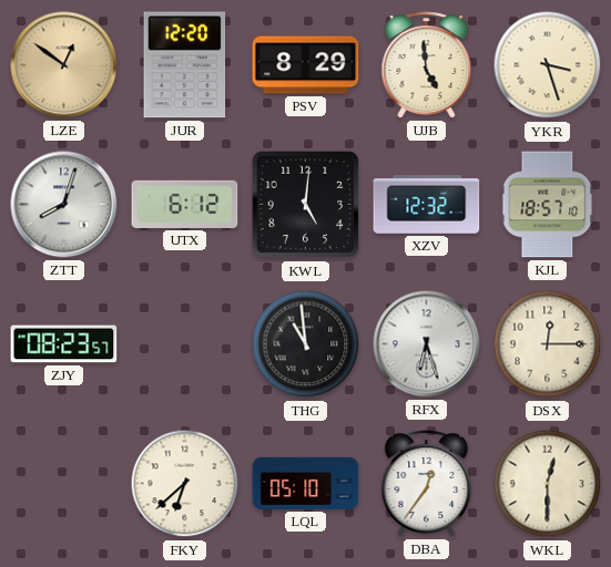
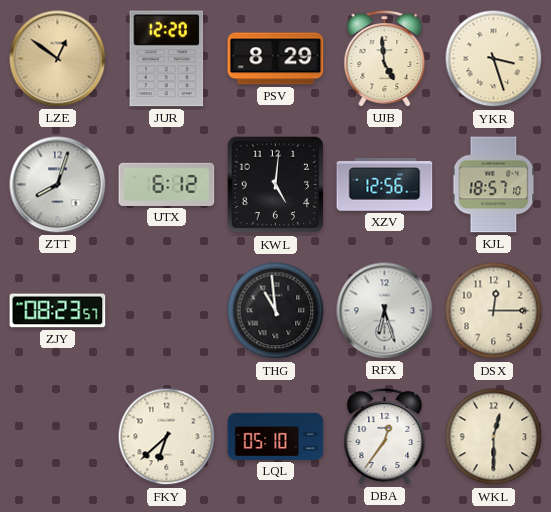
XZV: 12:32 -> 12:56 (385, 185)
